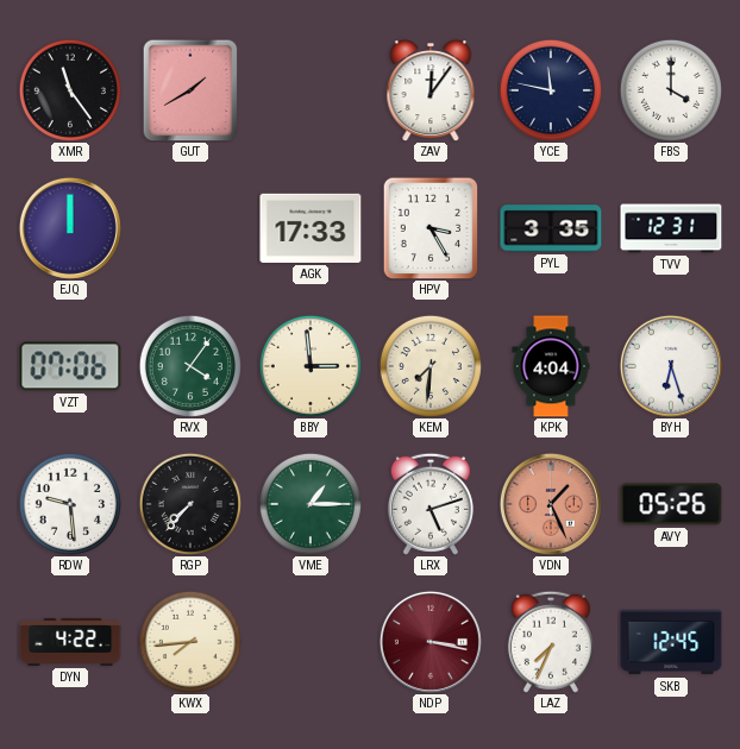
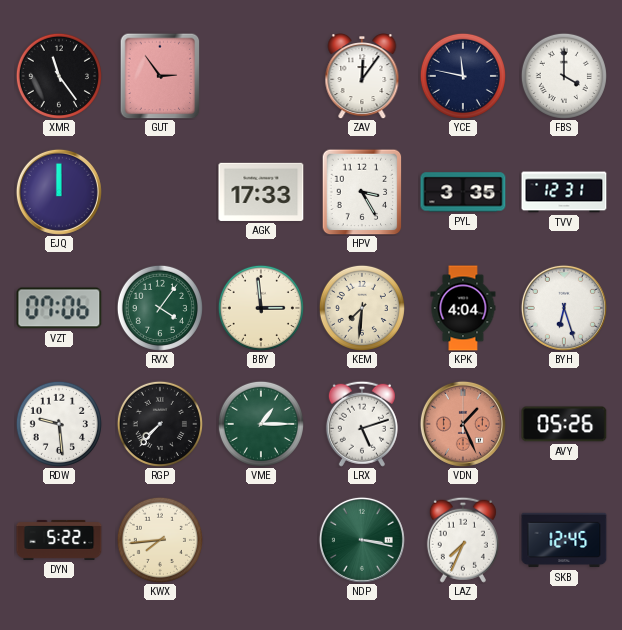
GUT: 1:40 -> 2:54 (160, 76)
DYN: 4:22 -> 5:22 (59, 540)
NDP dial: burgundy -> green (362, 540)
